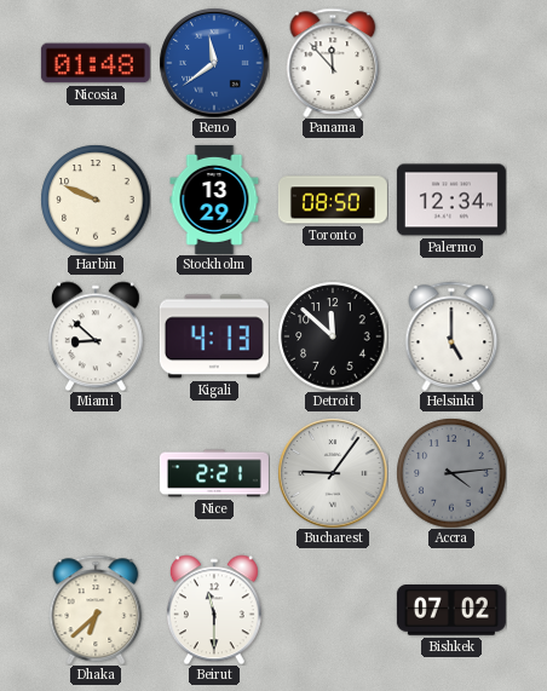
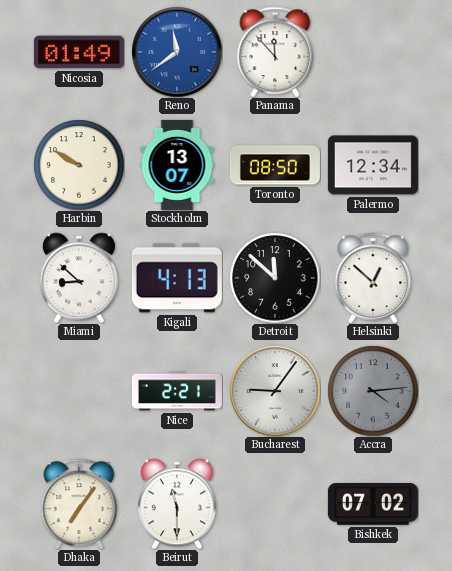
Nicosia: 01:48 -> 01:49 (79, 52)
Harbin: 9:49 -> 9:50 (79, 165)
Stockholm: 13:29 -> 13:07 (177, 165)
Helsinki: 5:00 -> 12:52 (373, 278)
Dhaka: 6:38 -> 7:06 (79, 504)
